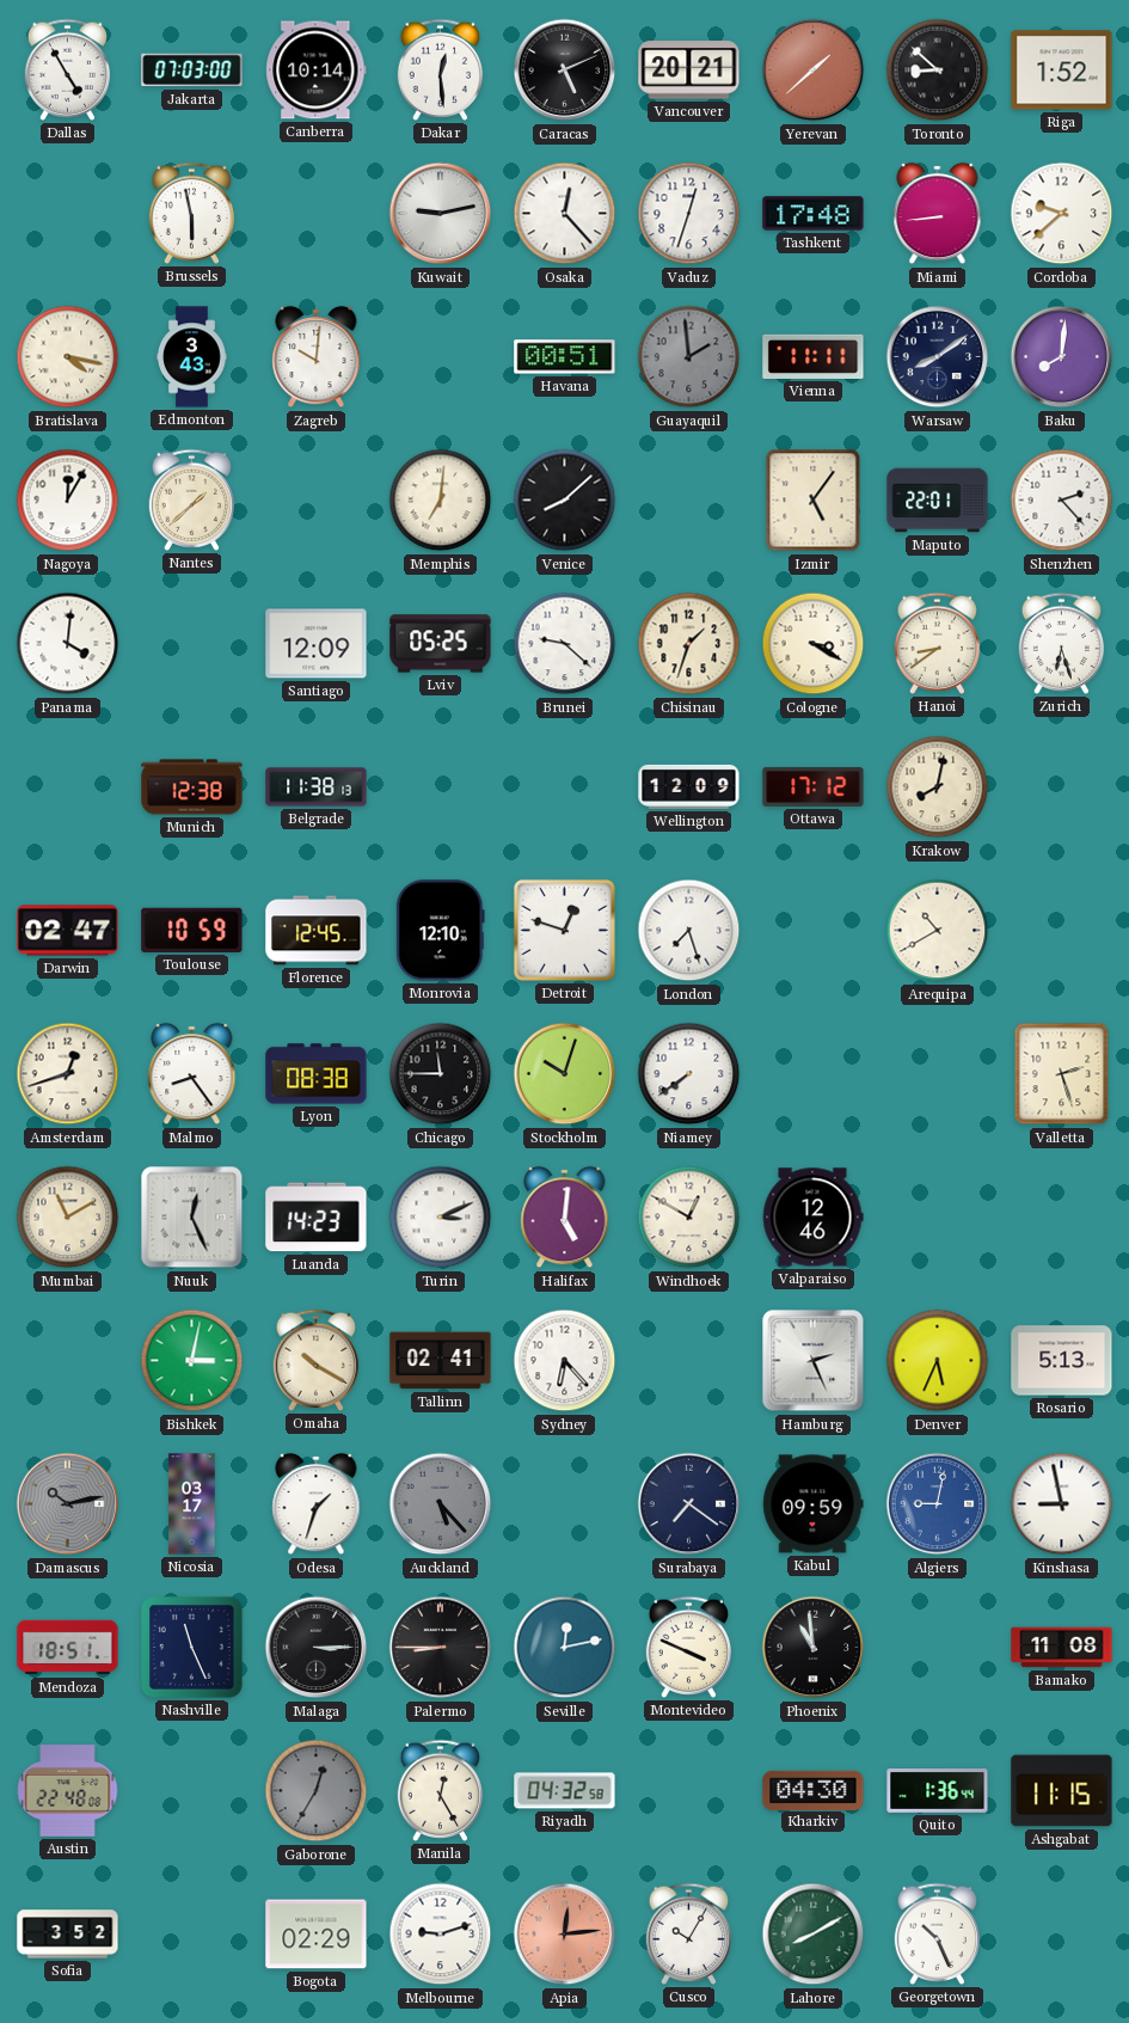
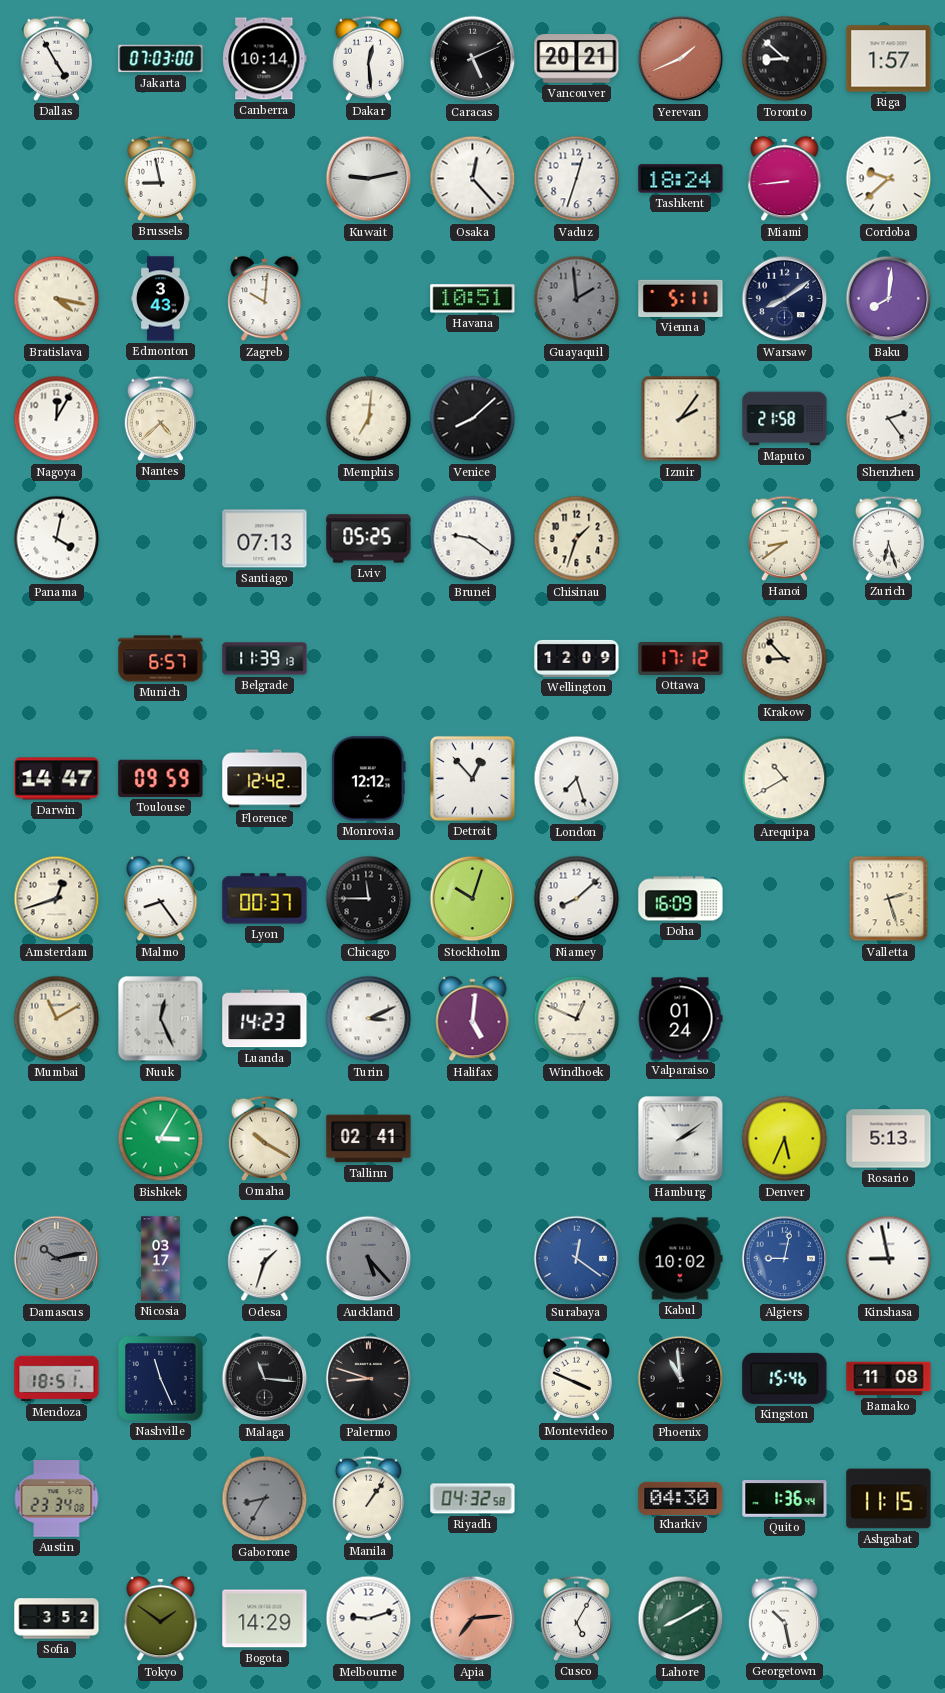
Yerevan: 1:38 -> 1:41 (681, 59)
Riga: 1:52 -> 1:57 (889, 59)
Brussels: 5:58 -> 8:58 (161, 178)
Tashkent: 17:48 -> 18:24 (681, 179)
Havana: 00:51 -> 10:51 (473, 299)
Vienna: 11:11 -> 5:11 (681, 298)
Nantes: 1:38 -> 4:38 (161, 418)
Izmir: 5:06 -> 2:06 (681, 419)
Maputo: 22:01 -> 21:58 (785, 419)
Shenzhen: 2:23 -> 2:24 (889, 419)
Panama: 4:01 -> 4:02 (57, 539)
Santiago: 12:09 -> 07:13 (265, 539)
Brunei: 9:22 -> 9:21 (473, 539)
Cologne: 3:20 -> none (814, 644)
Munich: 12:38 -> 6:57 (161, 659)
Belgrade: 11:38 -> 11:39 (265, 659)
Krakow: 8:02 -> 8:53 (785, 659)
Darwin: 02:47 -> 14:47 (57, 779)
Toulouse: 10:59 -> 09:59 (161, 778)
Florence: 12:45 -> 12:42 (265, 779)
Monrovia: 12:10 -> 12:12 (368, 779)
Detroit: 12:48 -> 12:53 (472, 778)
Lyon: 08:38 -> 00:37 (265, 899)
Niamey: 7:39 -> 8:08 (577, 899)
Doha: none -> 16:09 (681, 899)
Windhoek: 12:50 -> 12:49 (577, 1019)
Valparaiso: 12:46 -> 01:24 (680, 1019)
Bishkek: 3:02 -> 3:05 (161, 1139)
Sydney: 6:23 -> none (565, 1361)
Hamburg: 2:26 -> 2:09 (681, 1139)
Surabaya: 7:21 -> 12:21 (577, 1259)
Surabaya dial: navy -> blue (577, 1259)
Kabul: 09:59 -> 10:02 (681, 1259)
Malaga: 3:15 -> 11:16 (265, 1379)
Palermo: 8:45 -> 8:48 (369, 1379)
Seville: 12:13 -> none (565, 1648)
Kingston: none -> 15:46 (785, 1378)
Austin: 22:48 -> 23:34 (57, 1499)
Gaborone: 12:35 -> 8:35 (265, 1499)
Manila: 12:25 -> 1:06 (369, 1498)
Tokyo: none -> 1:51 (161, 1619)
Bogota: 02:29 -> 14:29 (265, 1619)
Apia: 12:14 -> 7:14 (473, 1619)
Cusco: 10:05 -> 5:05 (577, 1618)
Georgetown: 10:26 -> 10:28 (785, 1618)
